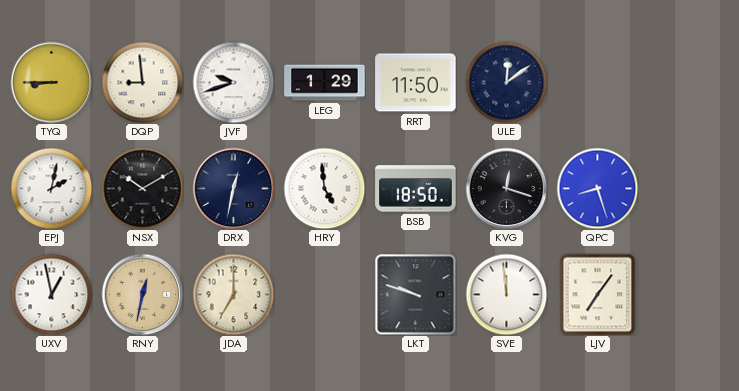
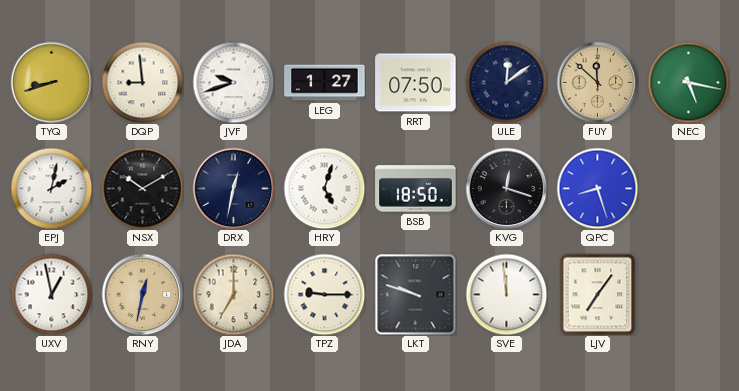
TYQ: 8:45 -> 8:42 (51, 82)
LEG: 1:29 -> 1:27 (325, 83)
RRT: 11:50 -> 07:50 (416, 83)
FUY: none -> 11:52 (597, 82)
NEC: none -> 5:17 (688, 82)
HRY: 4:59 -> 5:03 (324, 188)
TPZ: none -> 9:15 (324, 294)
